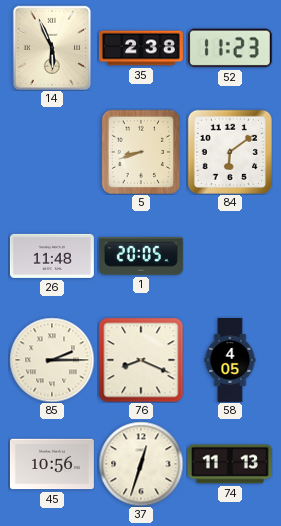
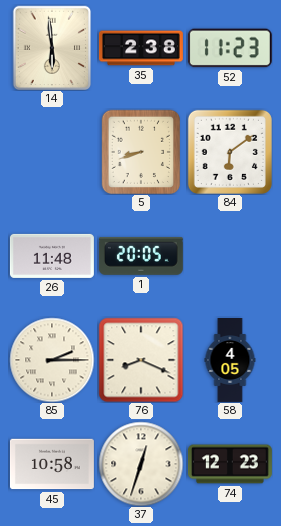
14: 5:56 -> 5:59 (52, 48)
45: 10:56 -> 10:58 (52, 464)
74: 11:13 -> 12:23 (230, 464)
